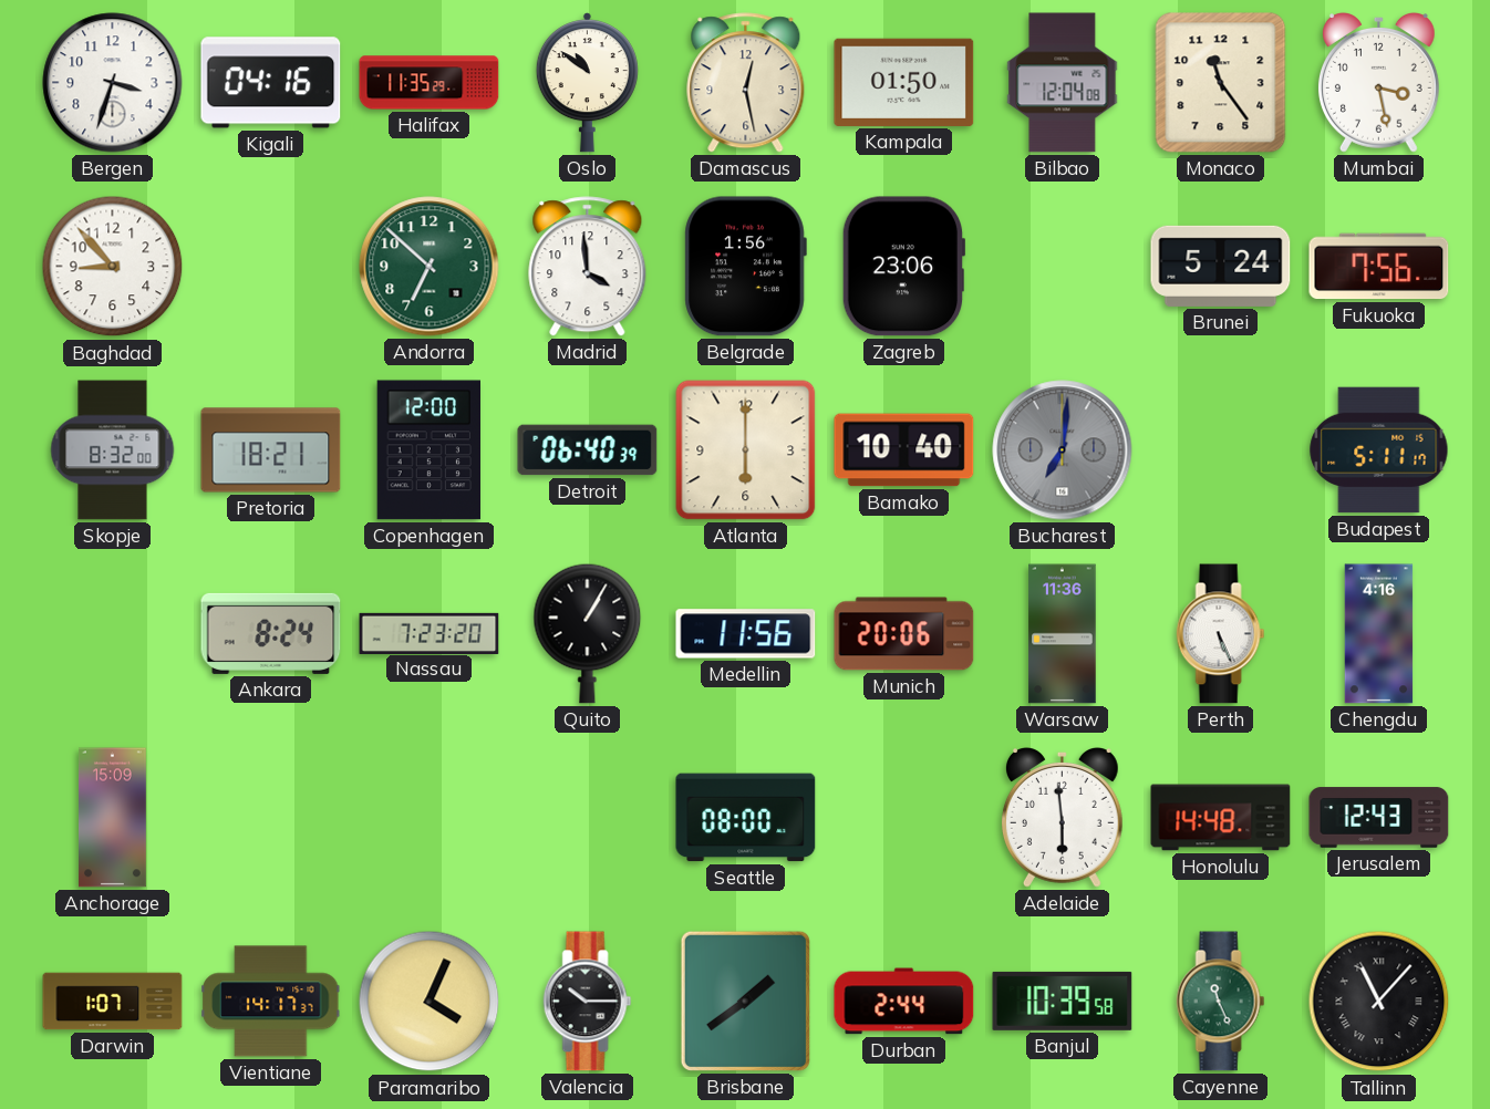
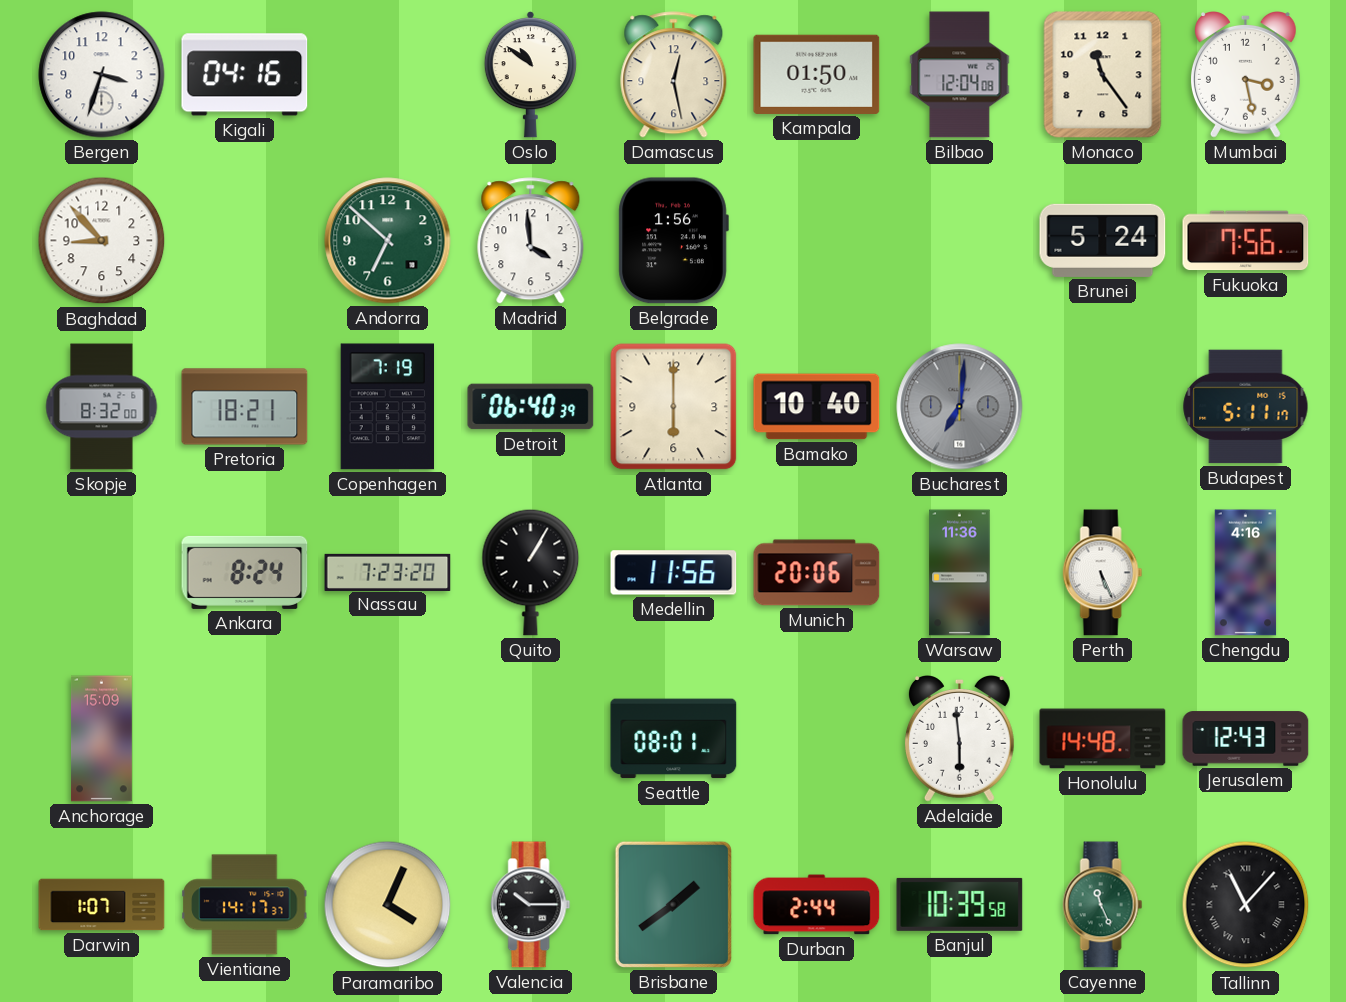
Halifax: 11:35 -> none (430, 83)
Zagreb: 23:06 -> none (903, 267)
Copenhagen: 12:00 -> 7:19 (387, 407)
Seattle: 08:00 -> 08:01 (674, 739)
